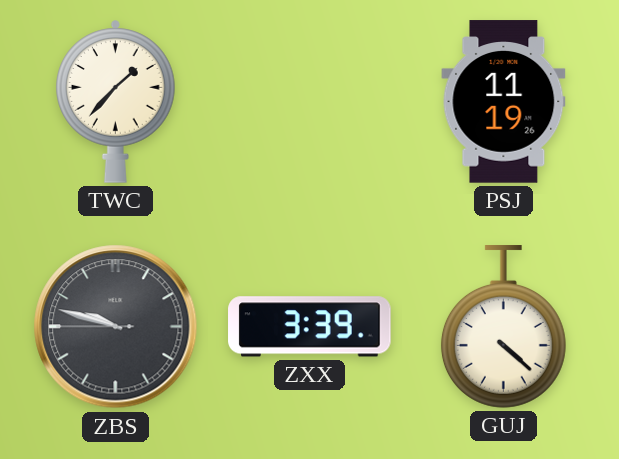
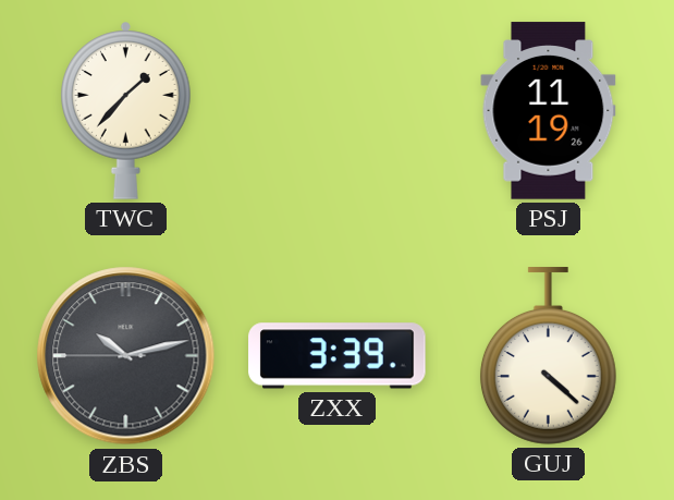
ZBS: 9:47 -> 10:12 (126, 356)
